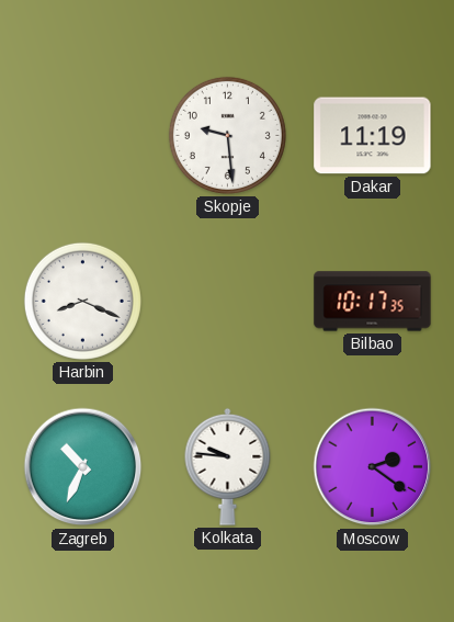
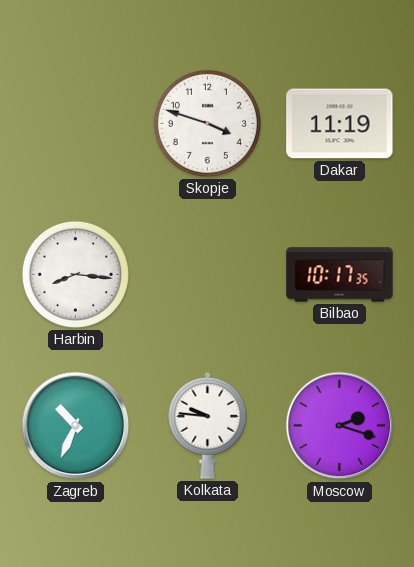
Skopje: 9:29 -> 3:48 (207, 123)
Harbin: 8:19 -> 8:16 (75, 274)
Moscow: 2:21 -> 2:18 (340, 426)
